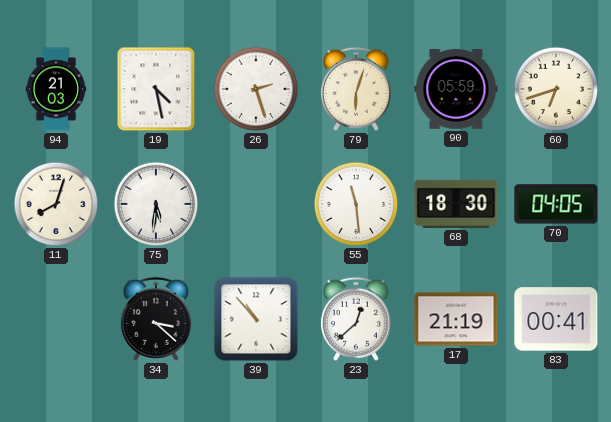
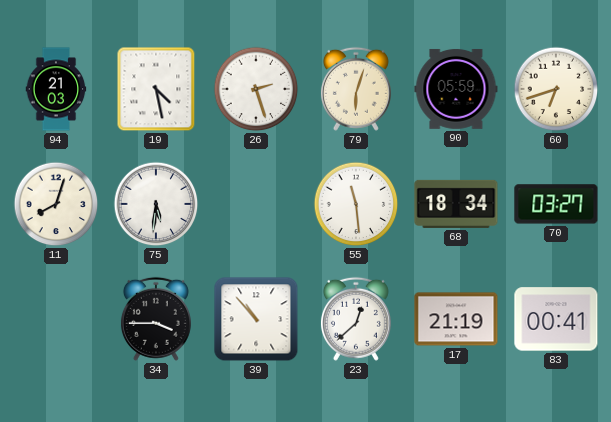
68: 18:30 -> 18:34 (456, 204)
70: 04:05 -> 03:27 (556, 204)
34: 3:22 -> 3:45 (156, 319)
